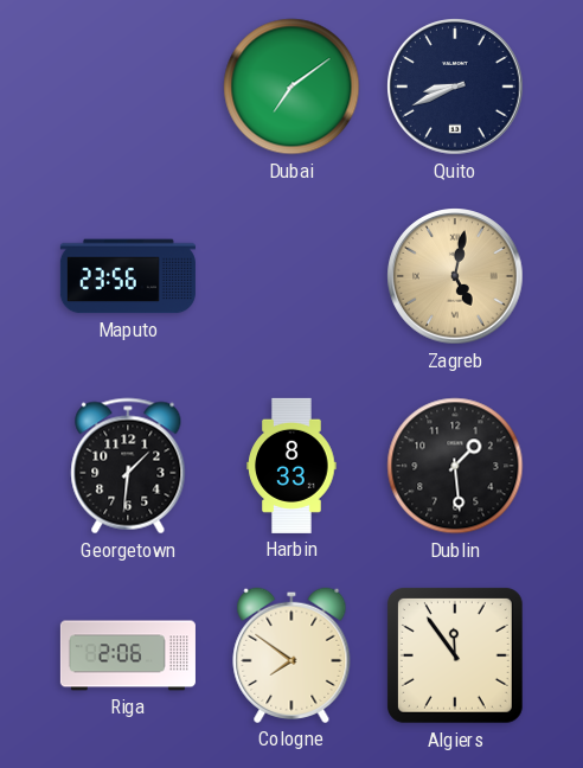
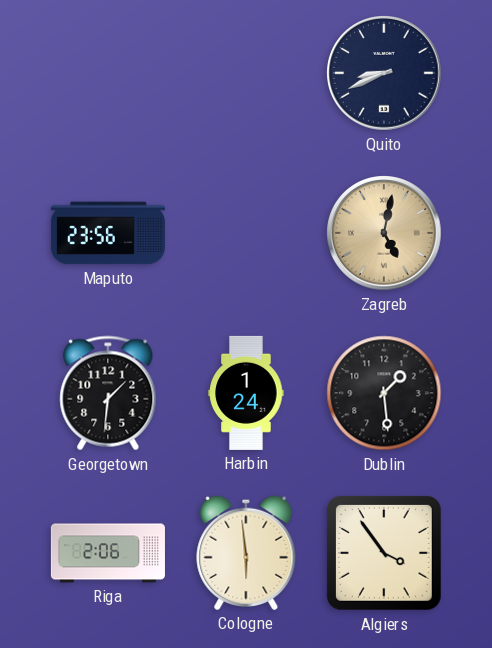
Dubai: 7:09 -> none (291, 87)
Harbin: 8:33 -> 1:24 (246, 393)
Cologne: 7:51 -> 5:59 (246, 553)
Algiers: 11:54 -> 3:54 (384, 553)
